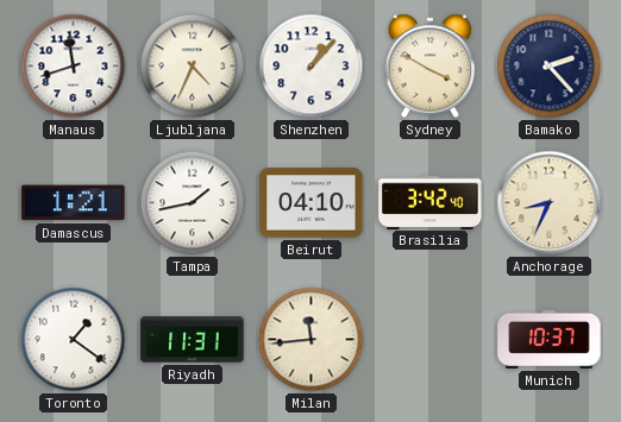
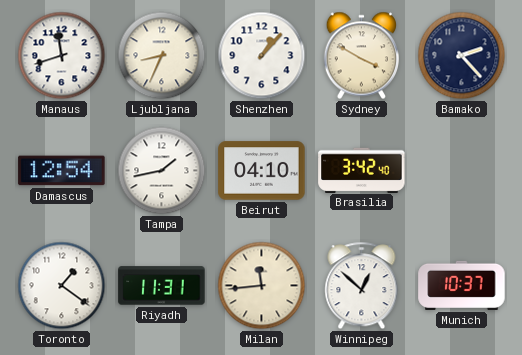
Ljubljana: 4:34 -> 8:34 (162, 56)
Damascus: 1:21 -> 12:54 (62, 171)
Anchorage: 8:34 -> none (550, 203)
Winnipeg: none -> 12:52 (362, 286)
